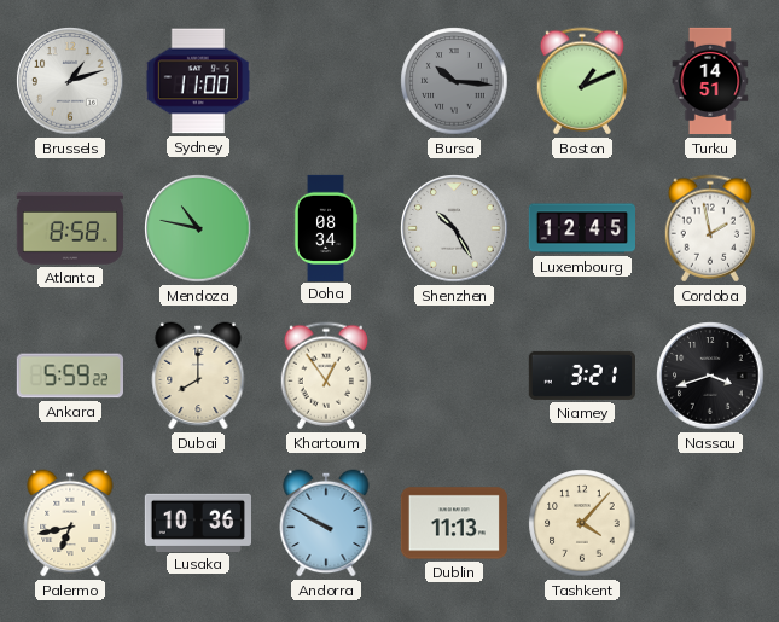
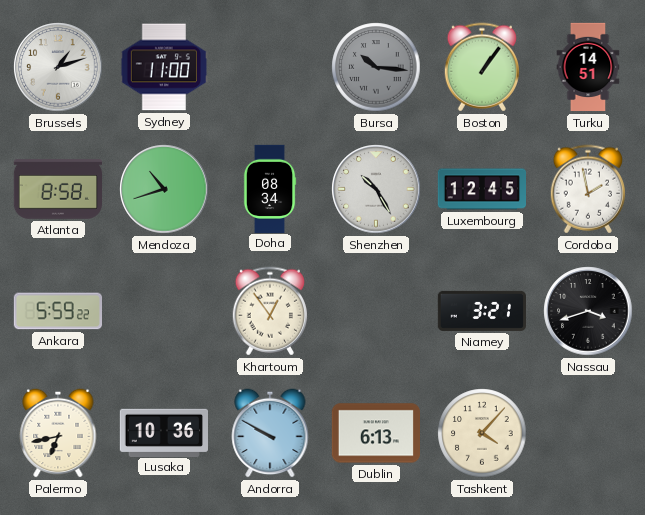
Boston: 1:11 -> 1:06 (481, 67)
Mendoza: 10:47 -> 10:42 (164, 189)
Dubai: 8:00 -> none (198, 376)
Dublin: 11:13 -> 6:13 (375, 433)
